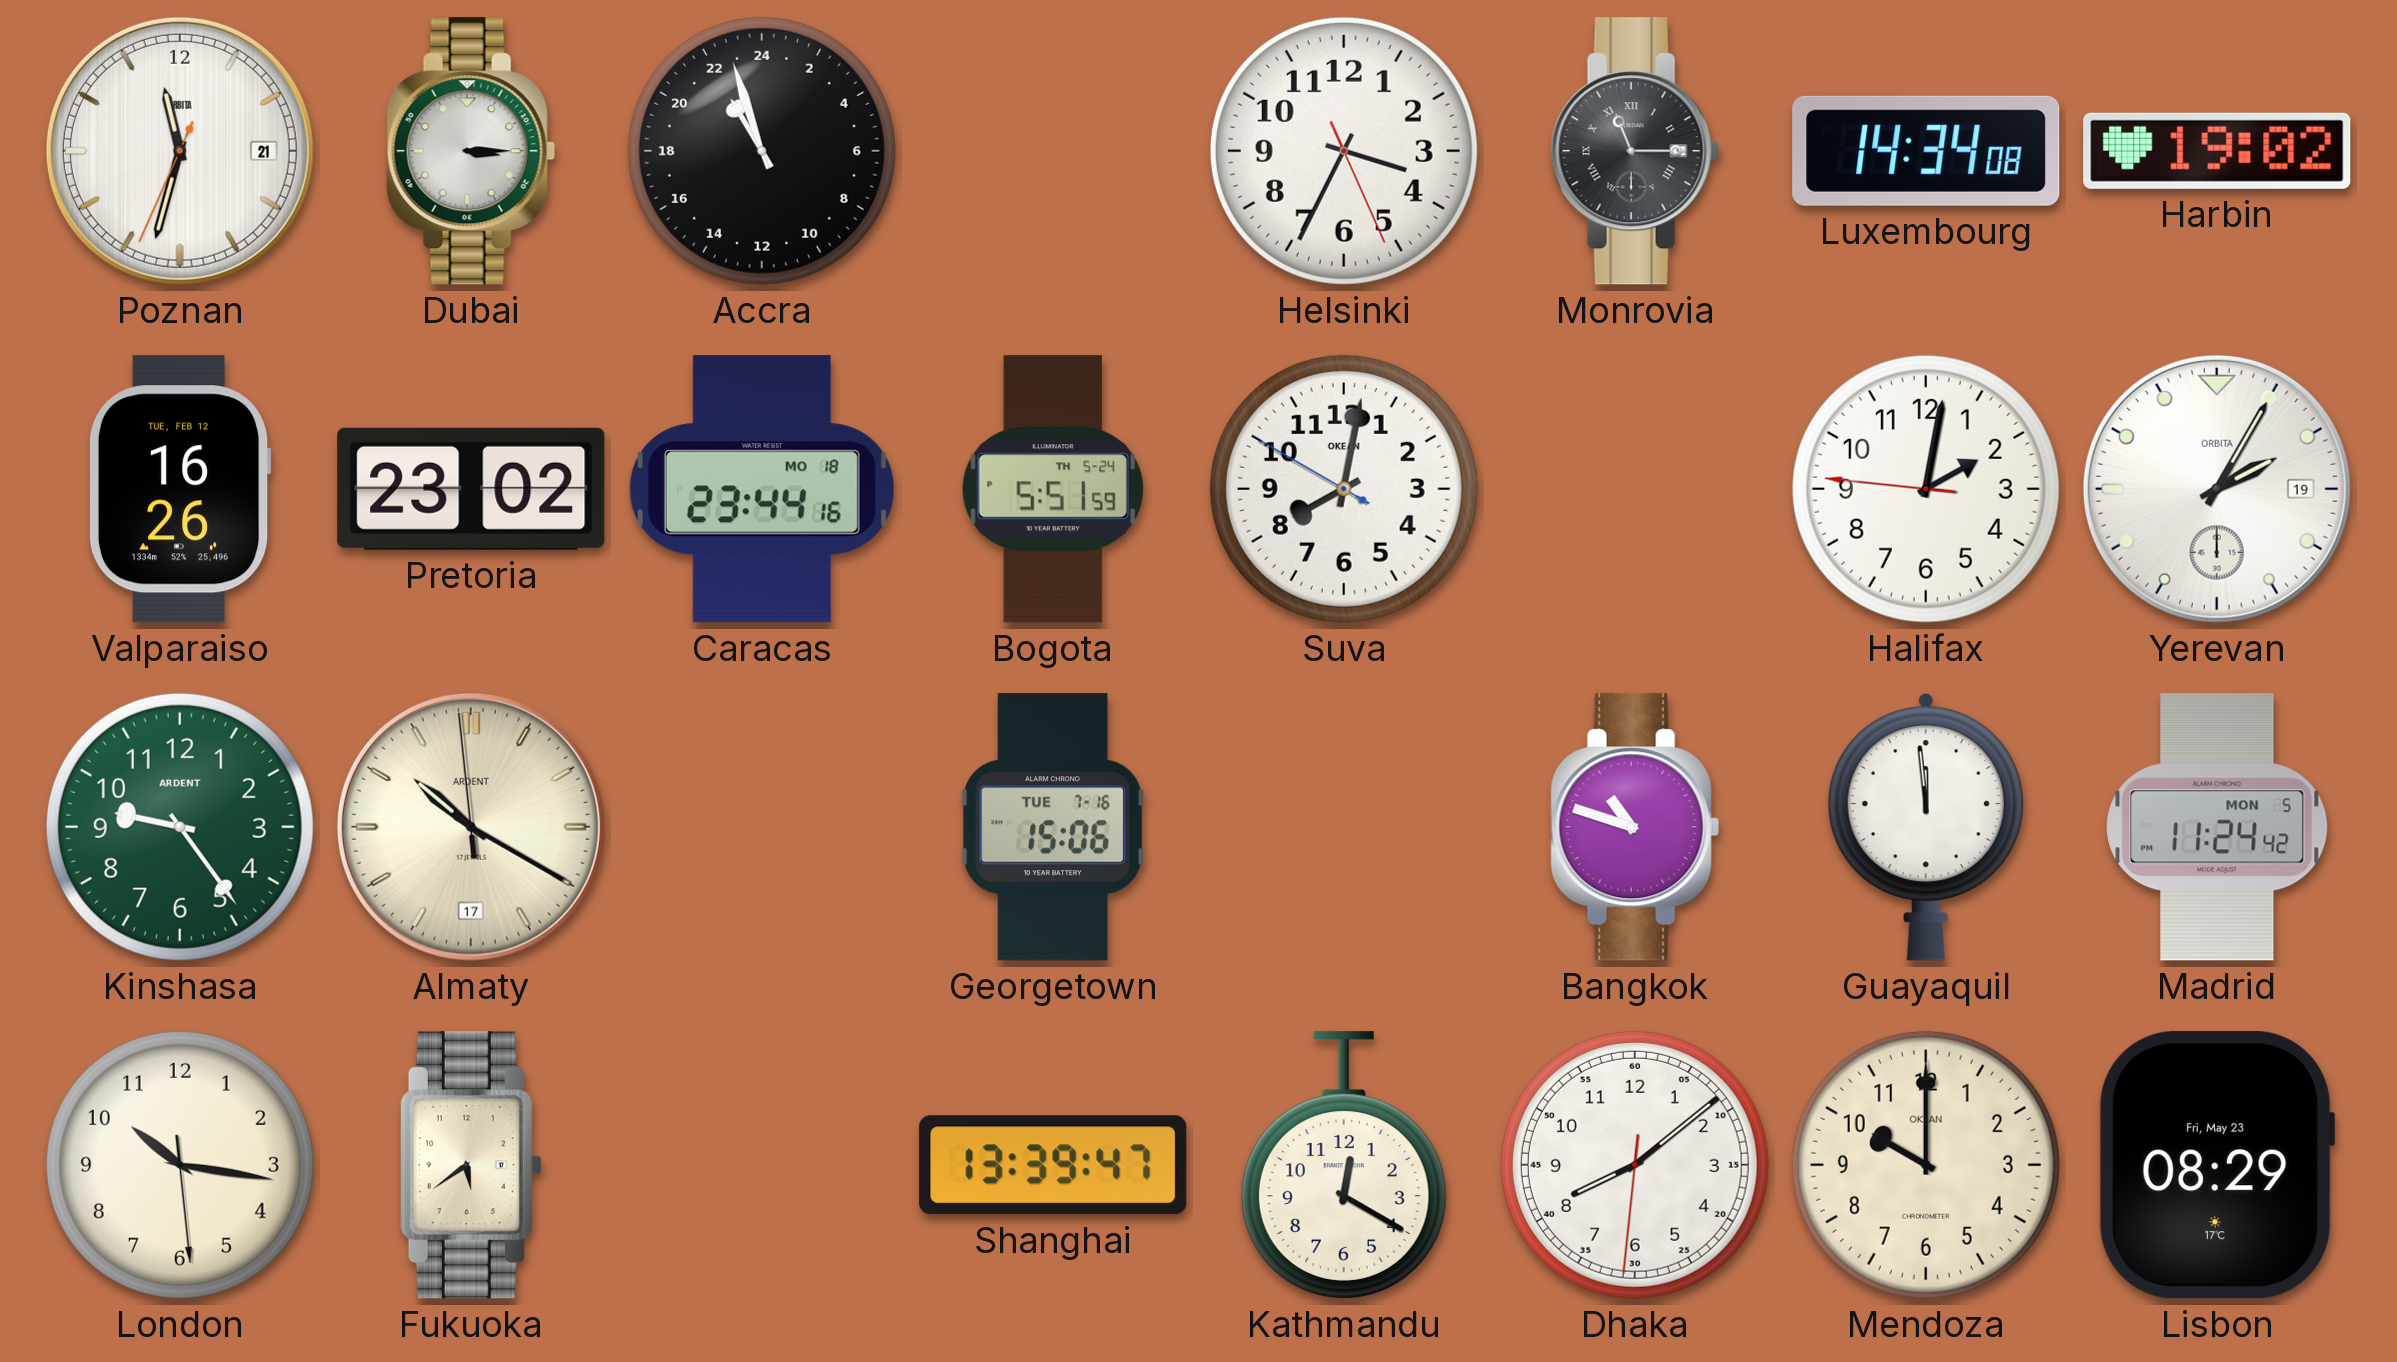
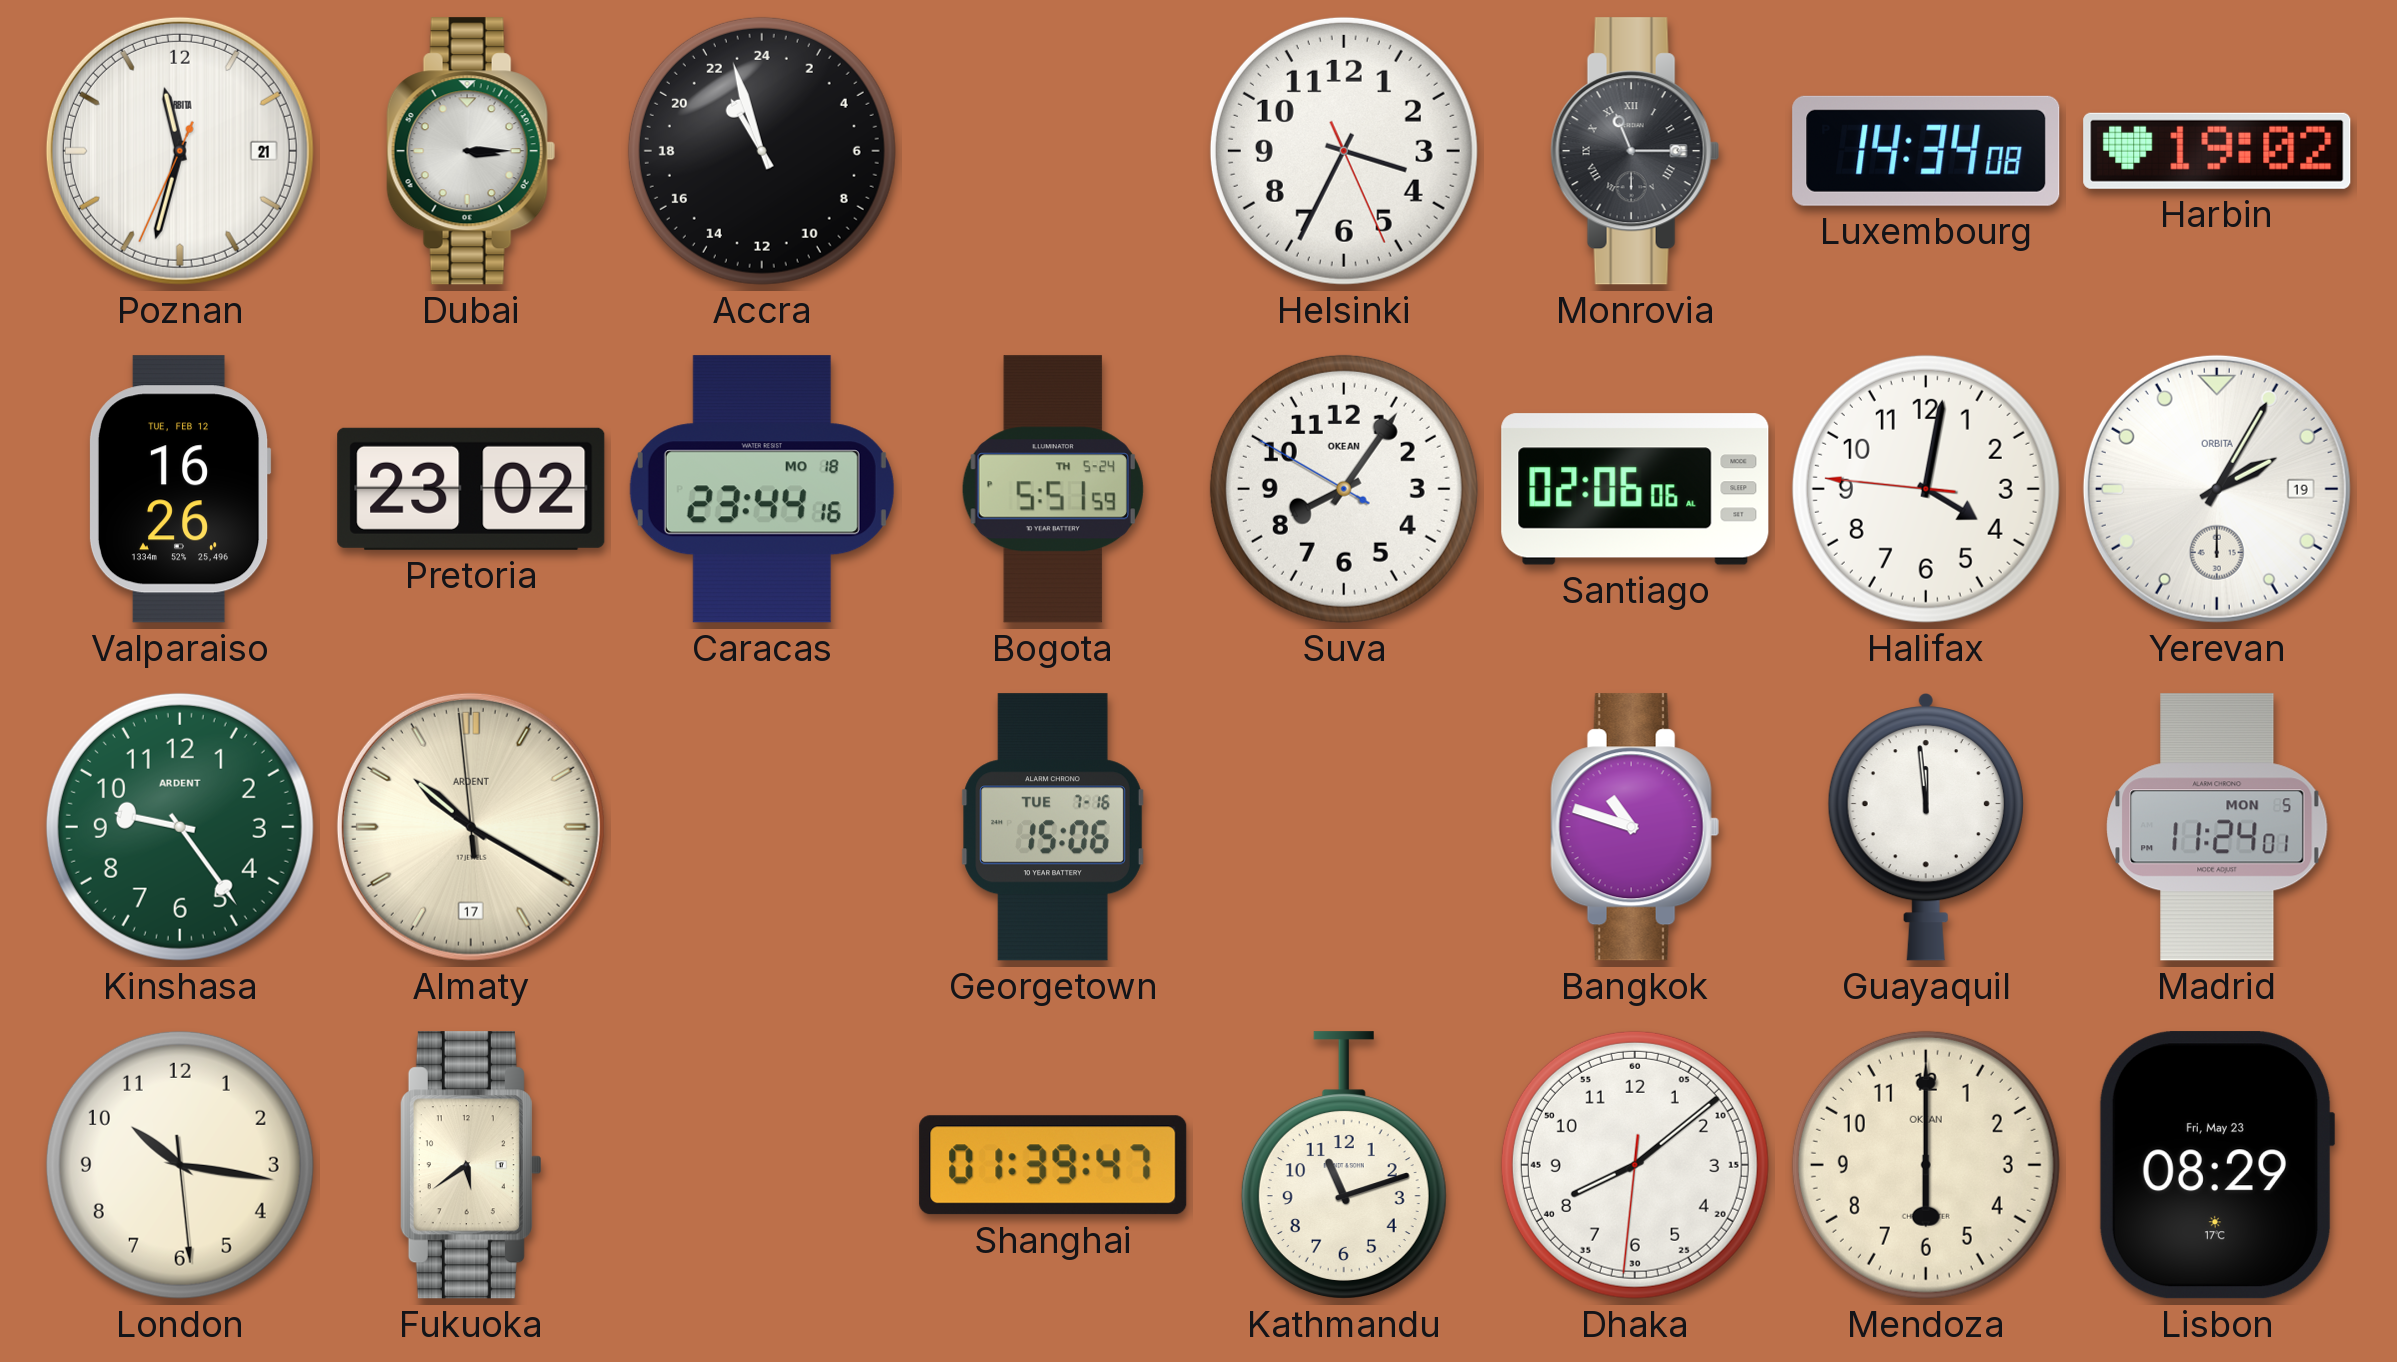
Suva: 8:01 -> 8:05 (1344, 489)
Santiago: none -> 02:06 (1635, 489)
Halifax: 2:01 -> 4:01 (1926, 489)
Madrid: 11:24:42 -> 11:24:01 (2217, 827)
Shanghai: 13:39 -> 01:39 (1053, 1165)
Kathmandu: 12:20 -> 11:12 (1344, 1165)
Mendoza: 10:00 -> 6:00 (1926, 1165)
